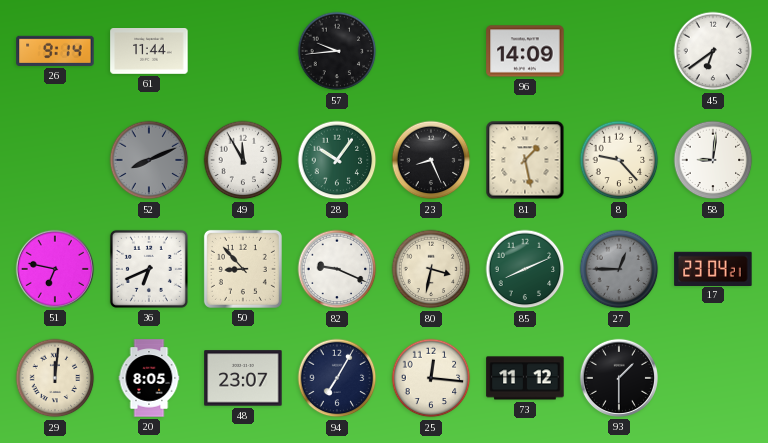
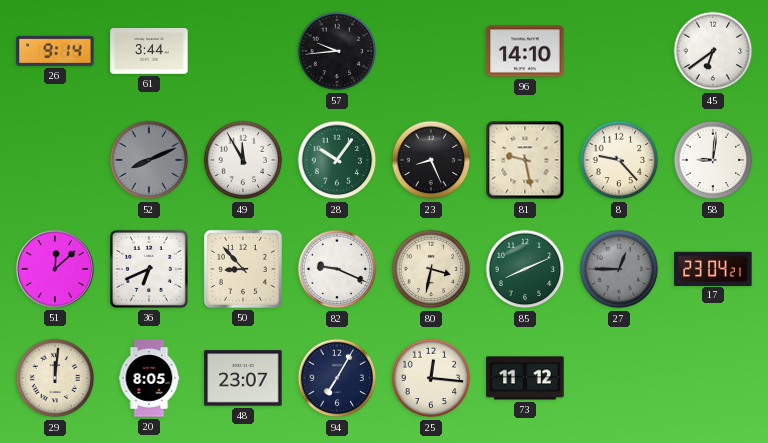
61: 11:44 -> 3:44 (149, 51)
96: 14:09 -> 14:10 (525, 51)
81: 1:28 -> 9:28 (525, 160)
51: 6:47 -> 12:08 (55, 269)
93: 1:30 -> none (619, 378)
